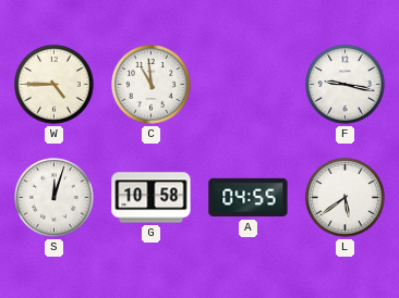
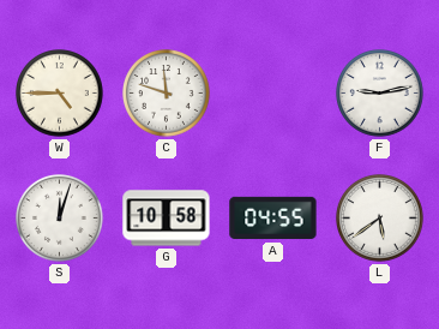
C: 10:59 -> 11:48 (167, 94)
F: 9:17 -> 9:13 (380, 94)
